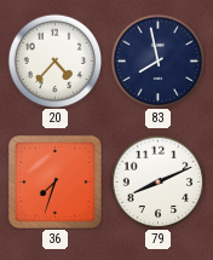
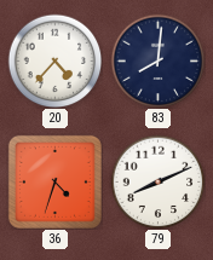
83: 7:58 -> 8:01 (157, 60)
36: 7:33 -> 4:33 (54, 181)
